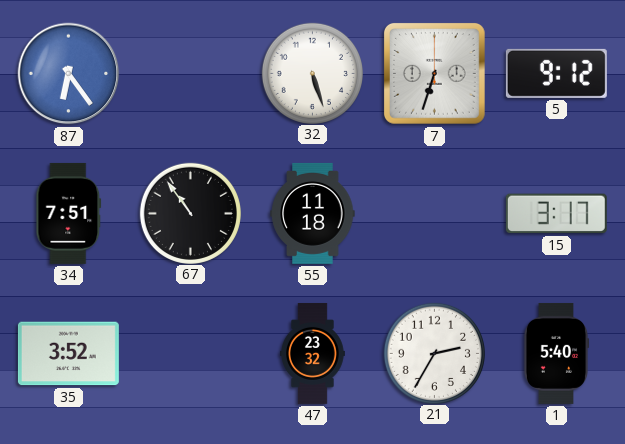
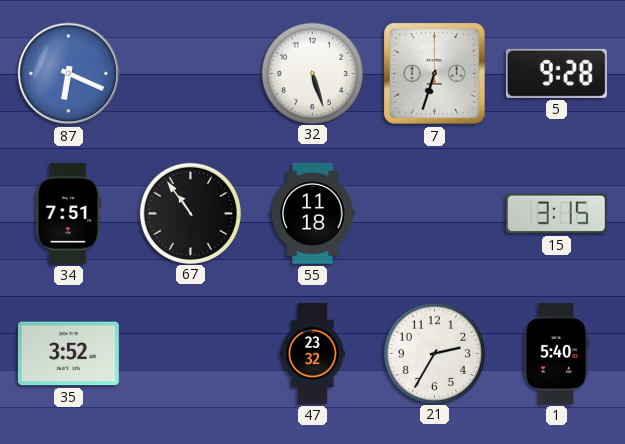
87: 6:24 -> 6:19 (69, 74)
5: 9:12 -> 9:28 (556, 73)
15: 3:17 -> 3:15 (556, 214)
